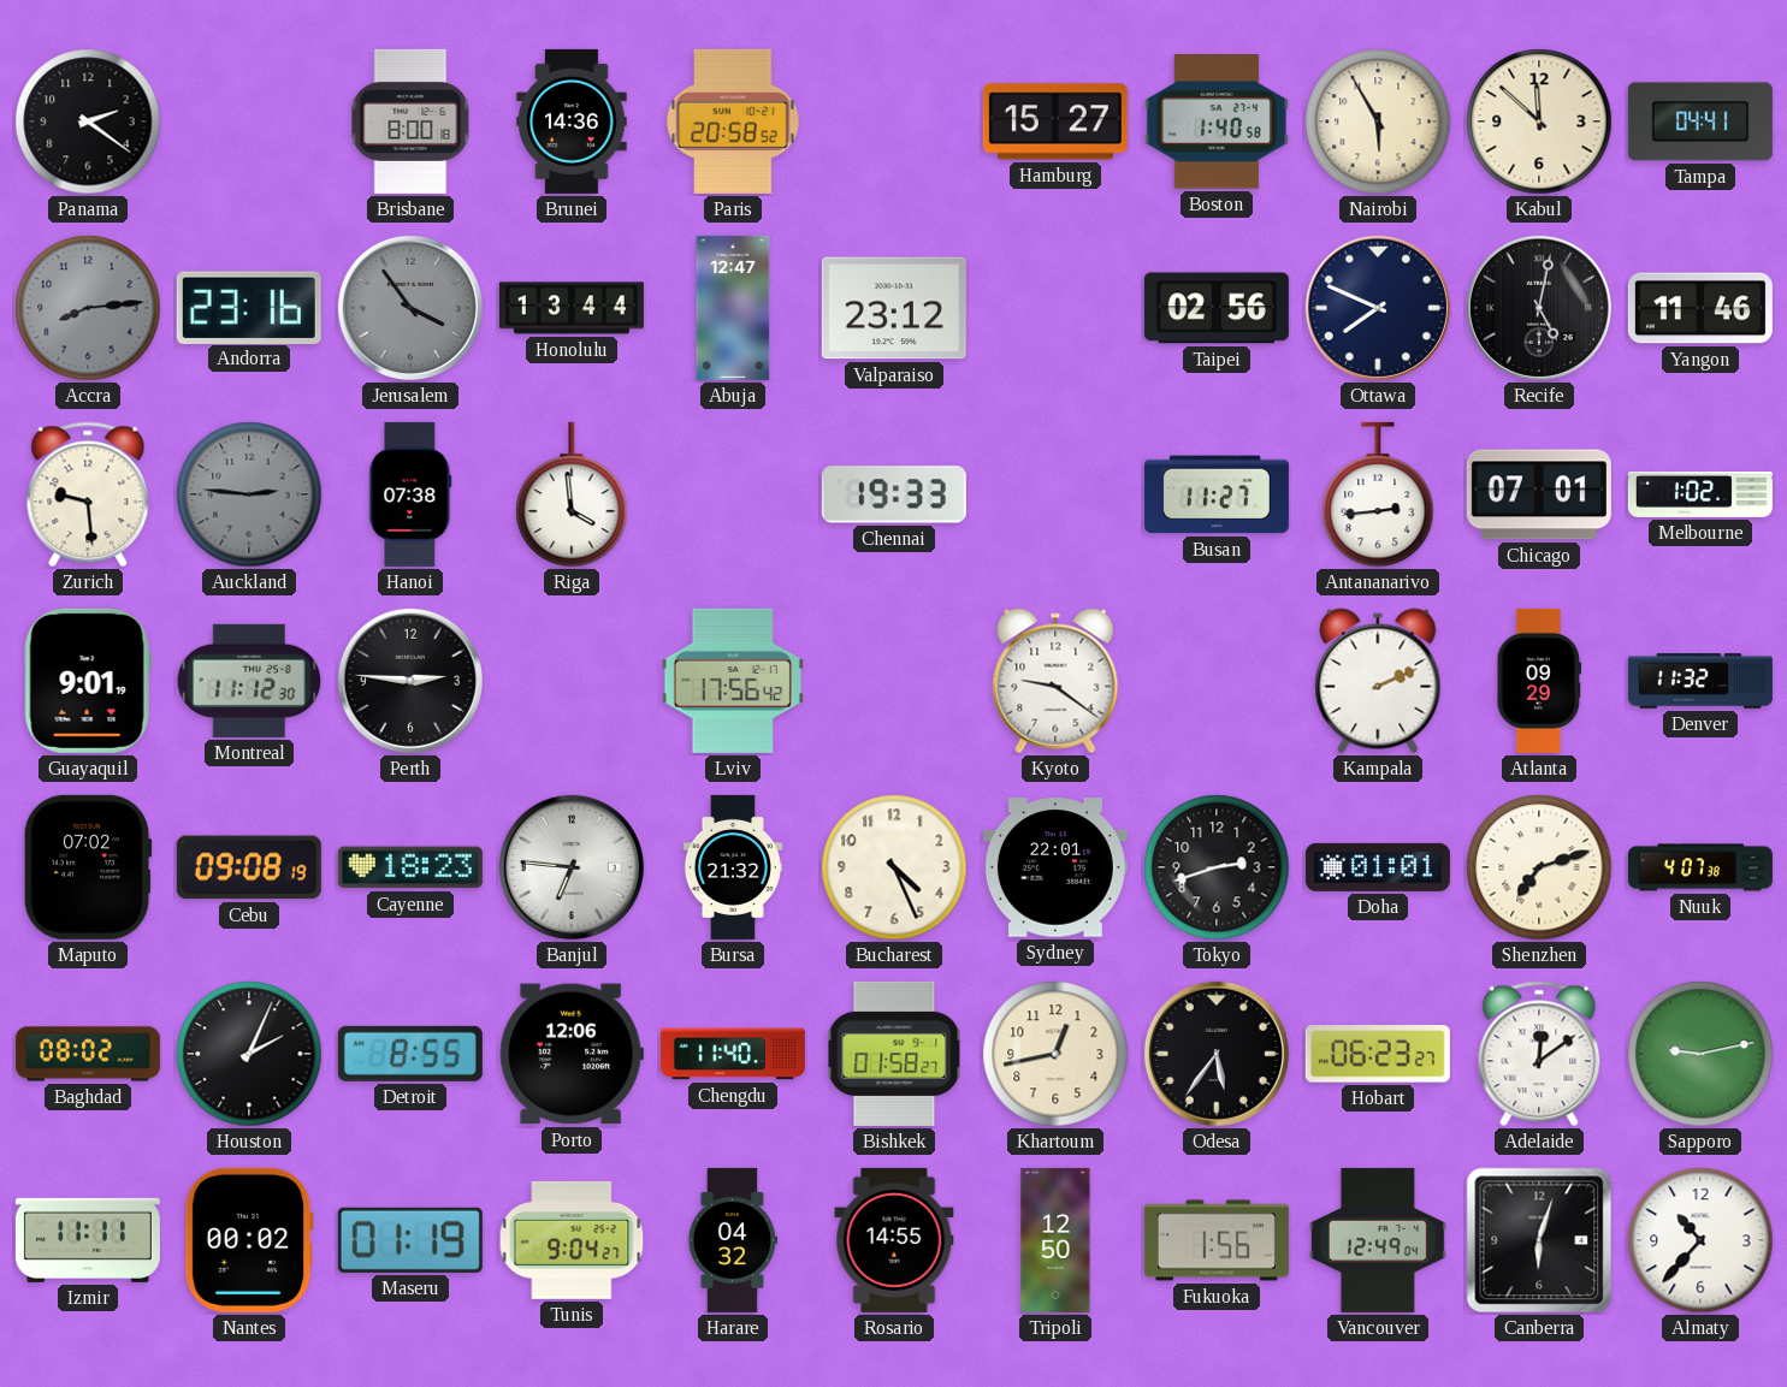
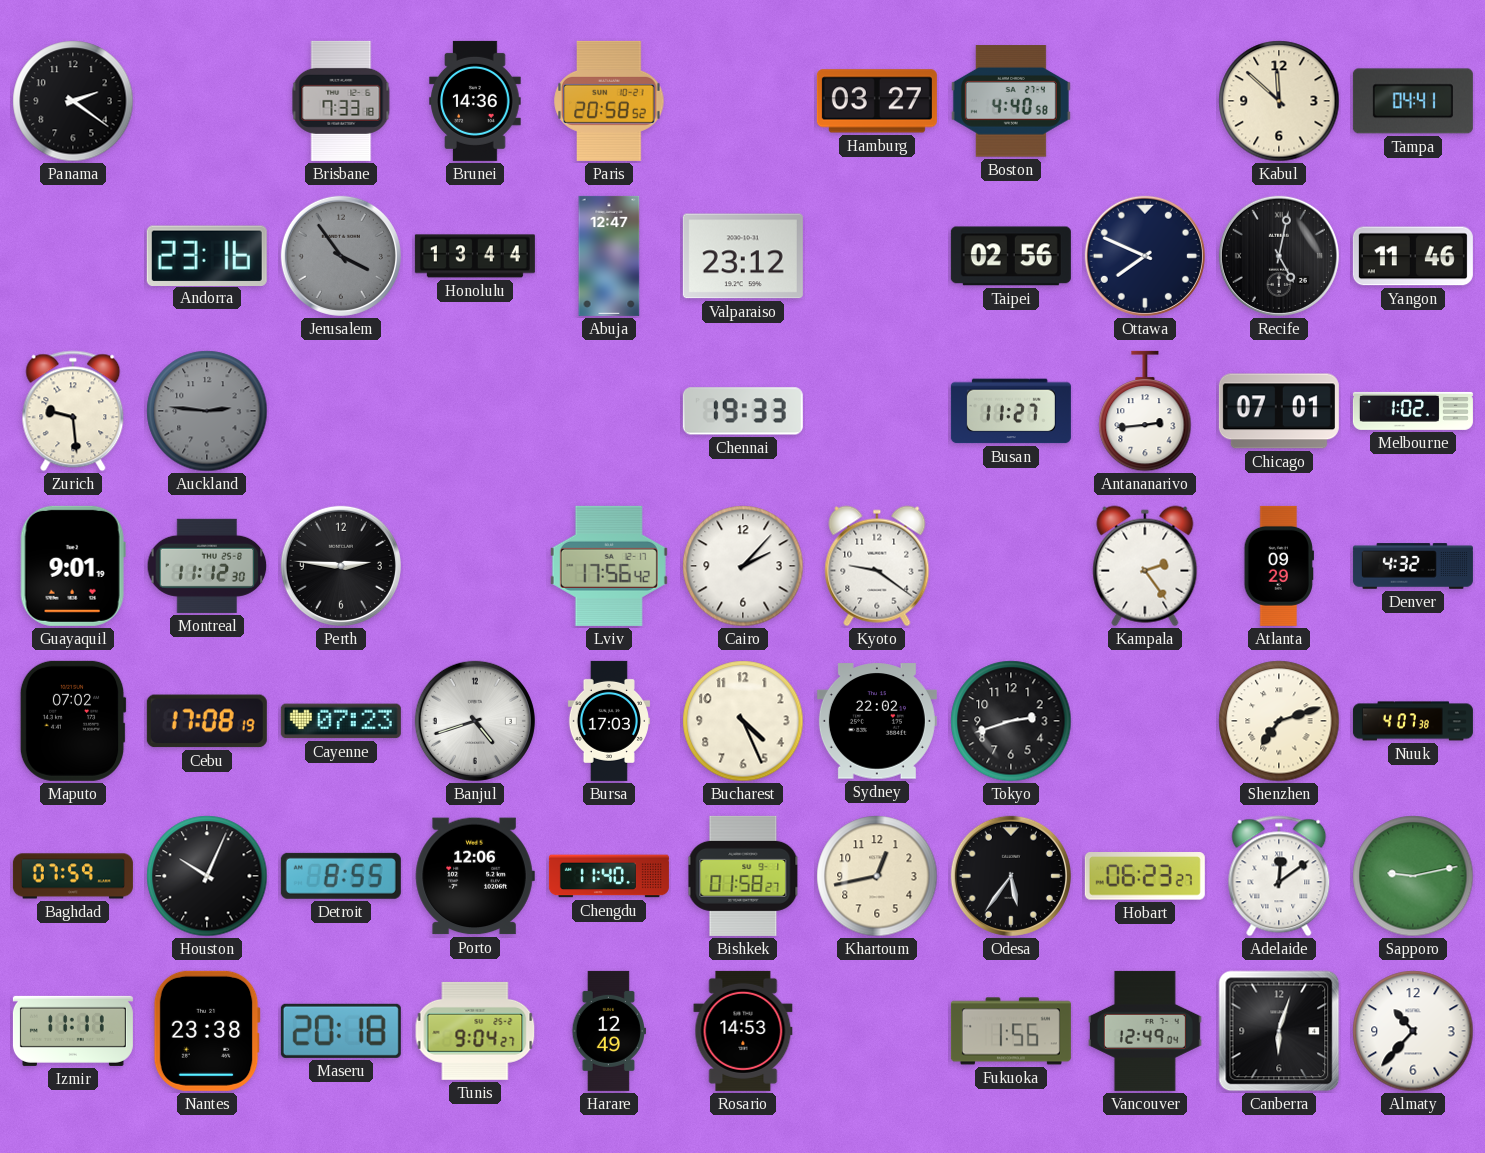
Brisbane: 8:00 -> 7:33 (341, 101)
Hamburg: 15:27 -> 03:27 (877, 101)
Boston: 1:40 -> 4:40 (1011, 101)
Nairobi: 5:55 -> none (1378, 121)
Accra: 8:14 -> none (88, 308)
Hanoi: 07:38 -> none (410, 494)
Riga: 3:59 -> none (572, 494)
Cairo: none -> 2:07 (743, 566)
Kampala: 2:11 -> 2:24 (1145, 566)
Denver: 11:32 -> 4:32 (1413, 566)
Cebu: 09:08 -> 17:08 (207, 721)
Cayenne: 18:23 -> 07:23 (341, 721)
Banjul: 6:46 -> 4:42 (475, 721)
Bursa: 21:32 -> 17:03 (608, 721)
Sydney: 22:01 -> 22:02 (877, 721)
Doha: 01:01 -> none (1378, 867)
Baghdad: 08:02 -> 07:59 (73, 876)
Houston: 2:04 -> 10:04 (207, 876)
Nantes: 00:02 -> 23:38 (207, 1031)
Maseru: 01:19 -> 20:18 (341, 1031)
Harare: 04:32 -> 12:49 (608, 1031)
Rosario: 14:55 -> 14:53 (743, 1031)
Tripoli: 12:50 -> none (1055, 1240)
